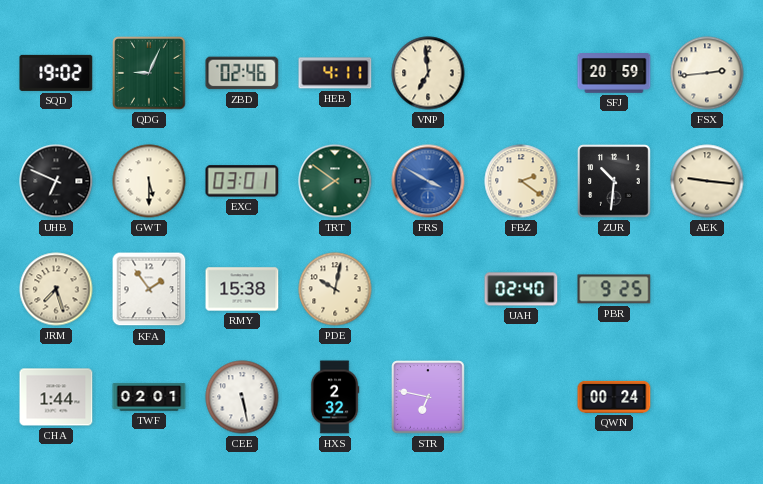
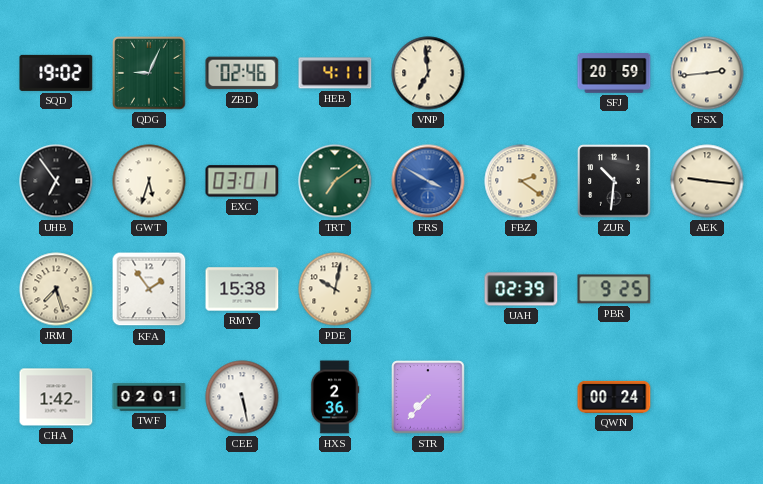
UHB: 6:49 -> 6:54 (56, 181)
GWT: 5:30 -> 5:33 (149, 181)
TRT: 7:51 -> 7:09 (335, 181)
UAH: 02:40 -> 02:39 (521, 289)
CHA: 1:44 -> 1:42 (56, 397)
HXS: 2:32 -> 2:36 (335, 397)
STR: 6:47 -> 7:37 (428, 397)
